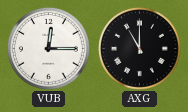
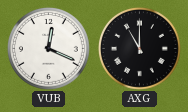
VUB: 12:15 -> 12:19 (48, 48)
